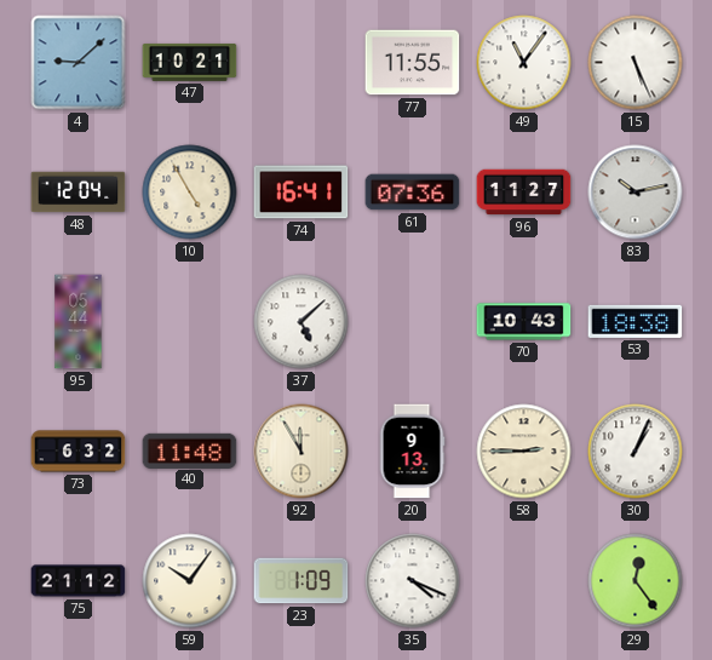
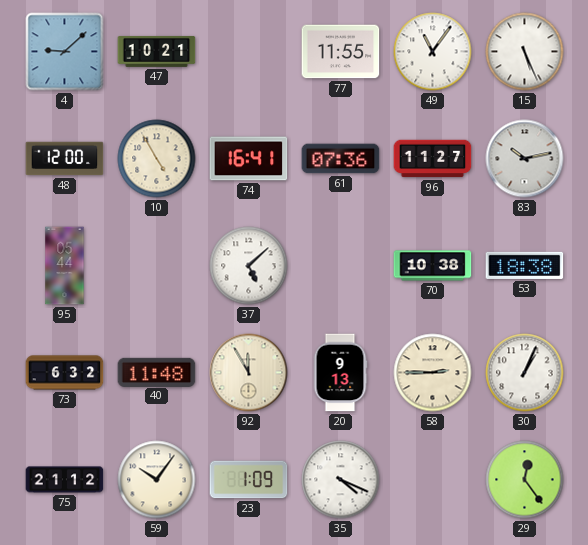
48: 12:04 -> 12:00 (65, 159)
70: 10:43 -> 10:38 (433, 266)
